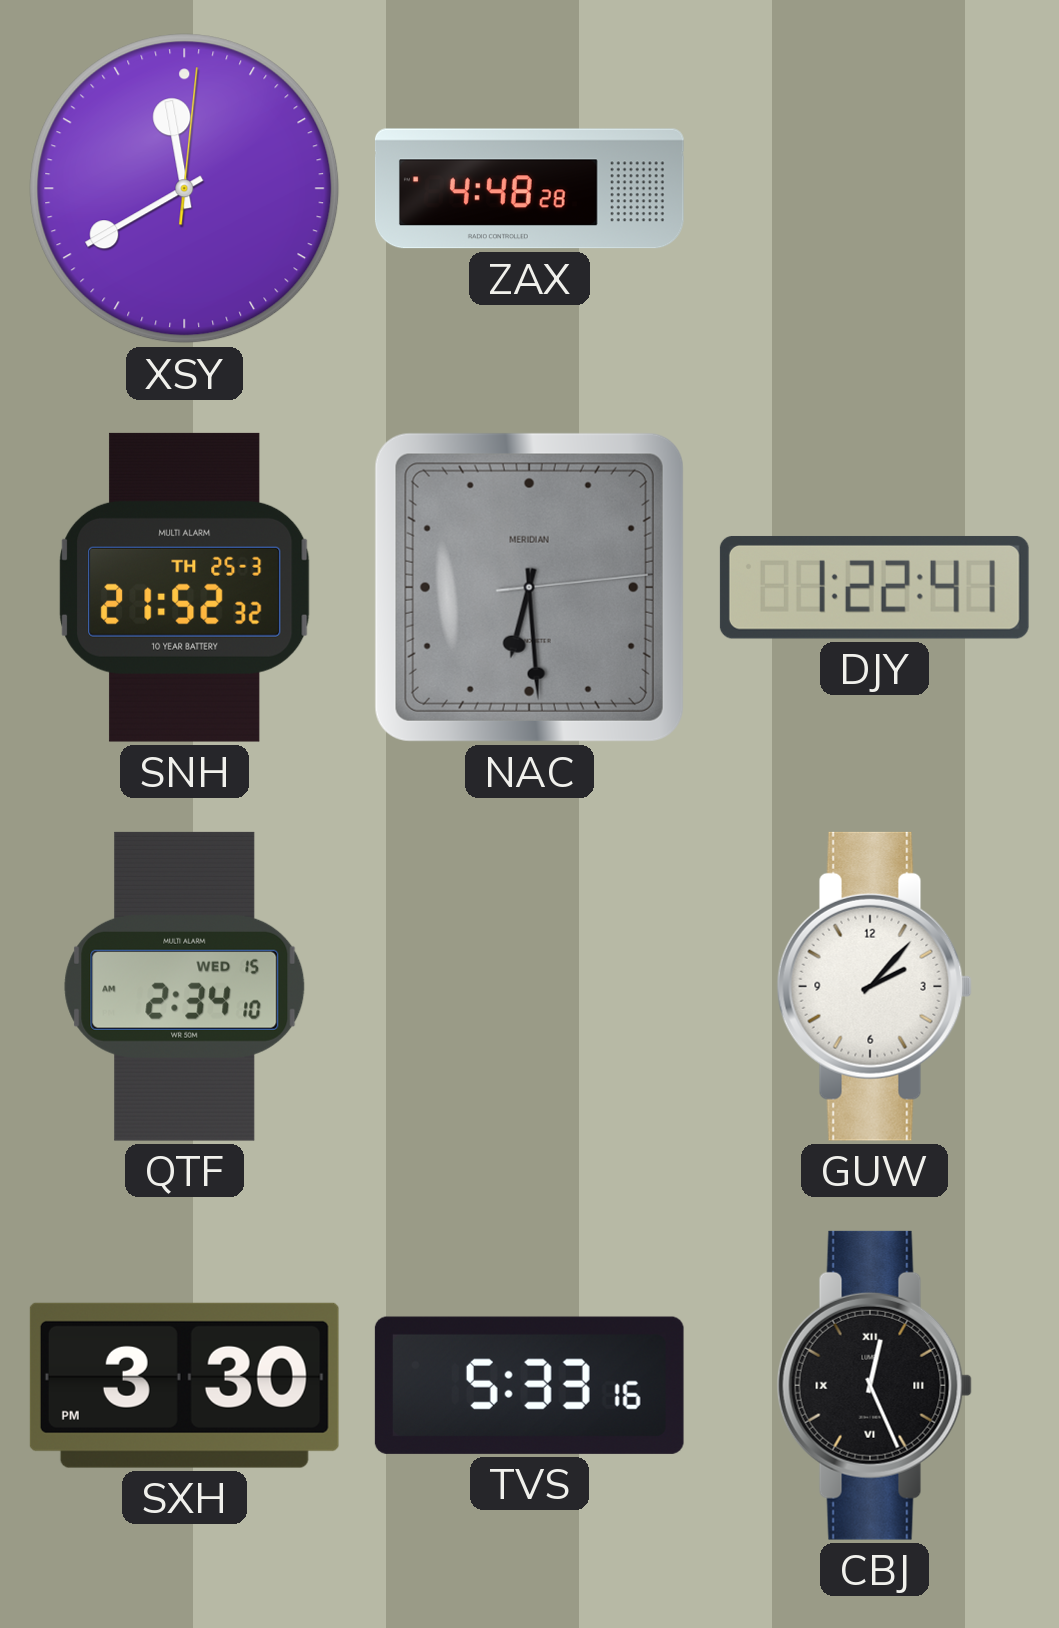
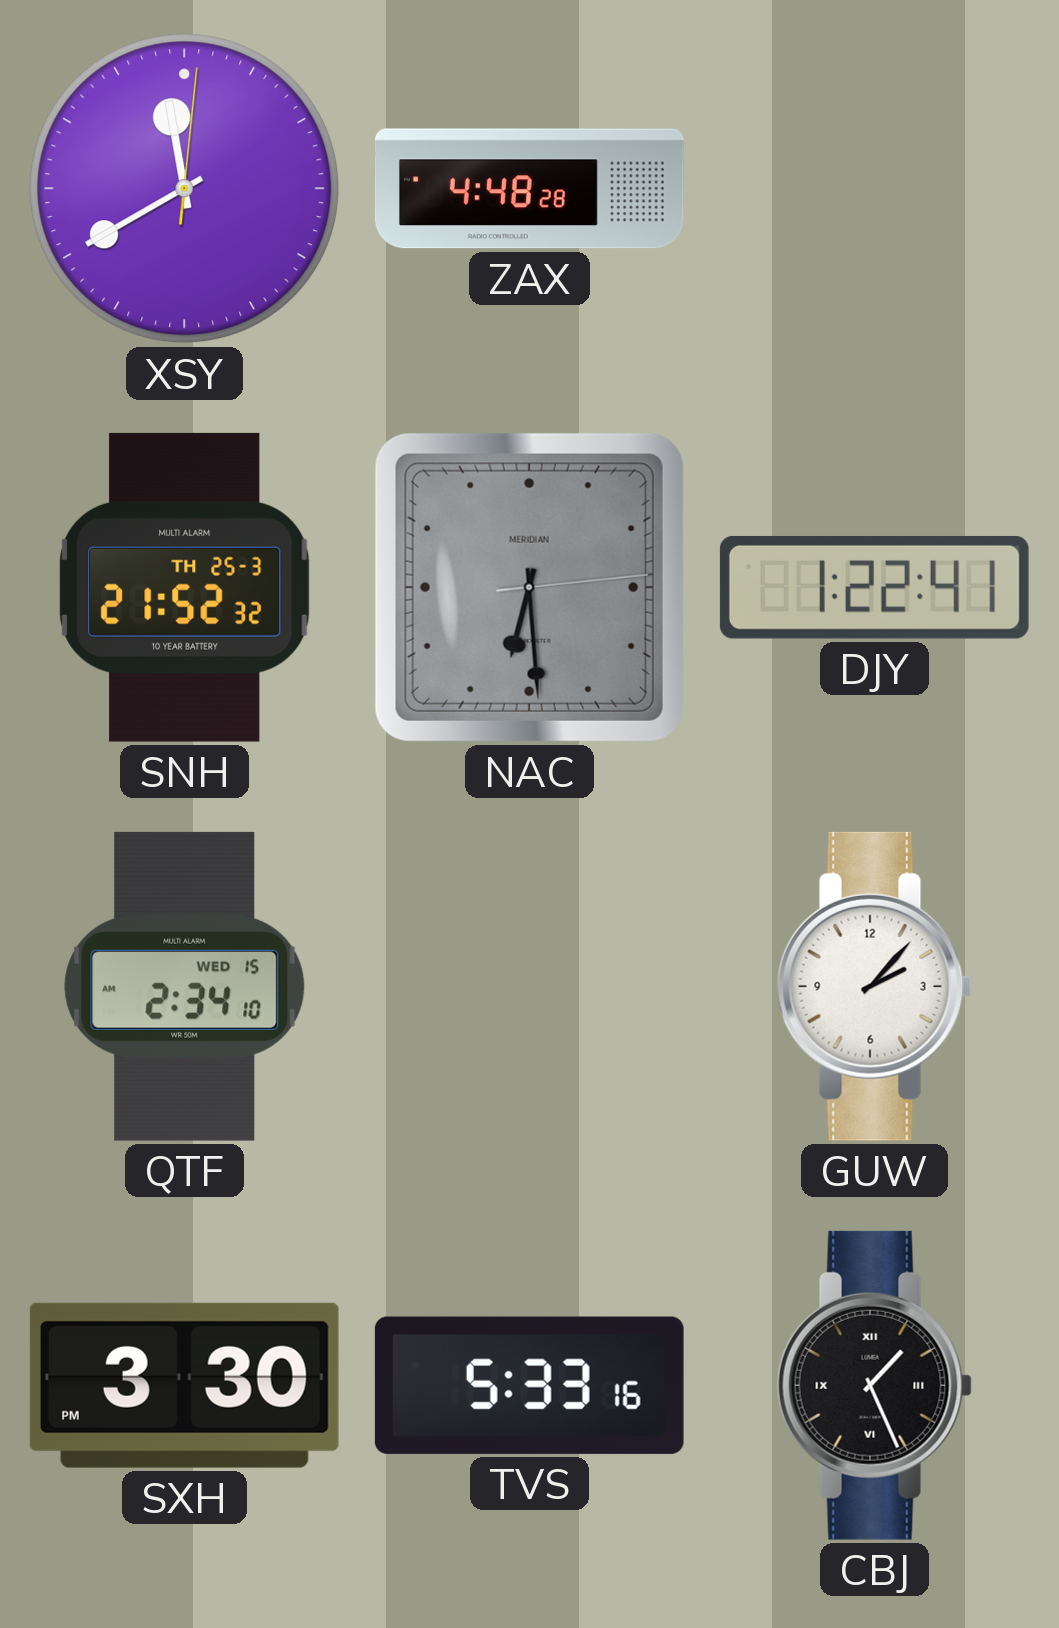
CBJ: 12:26 -> 1:26 (874, 1385)
